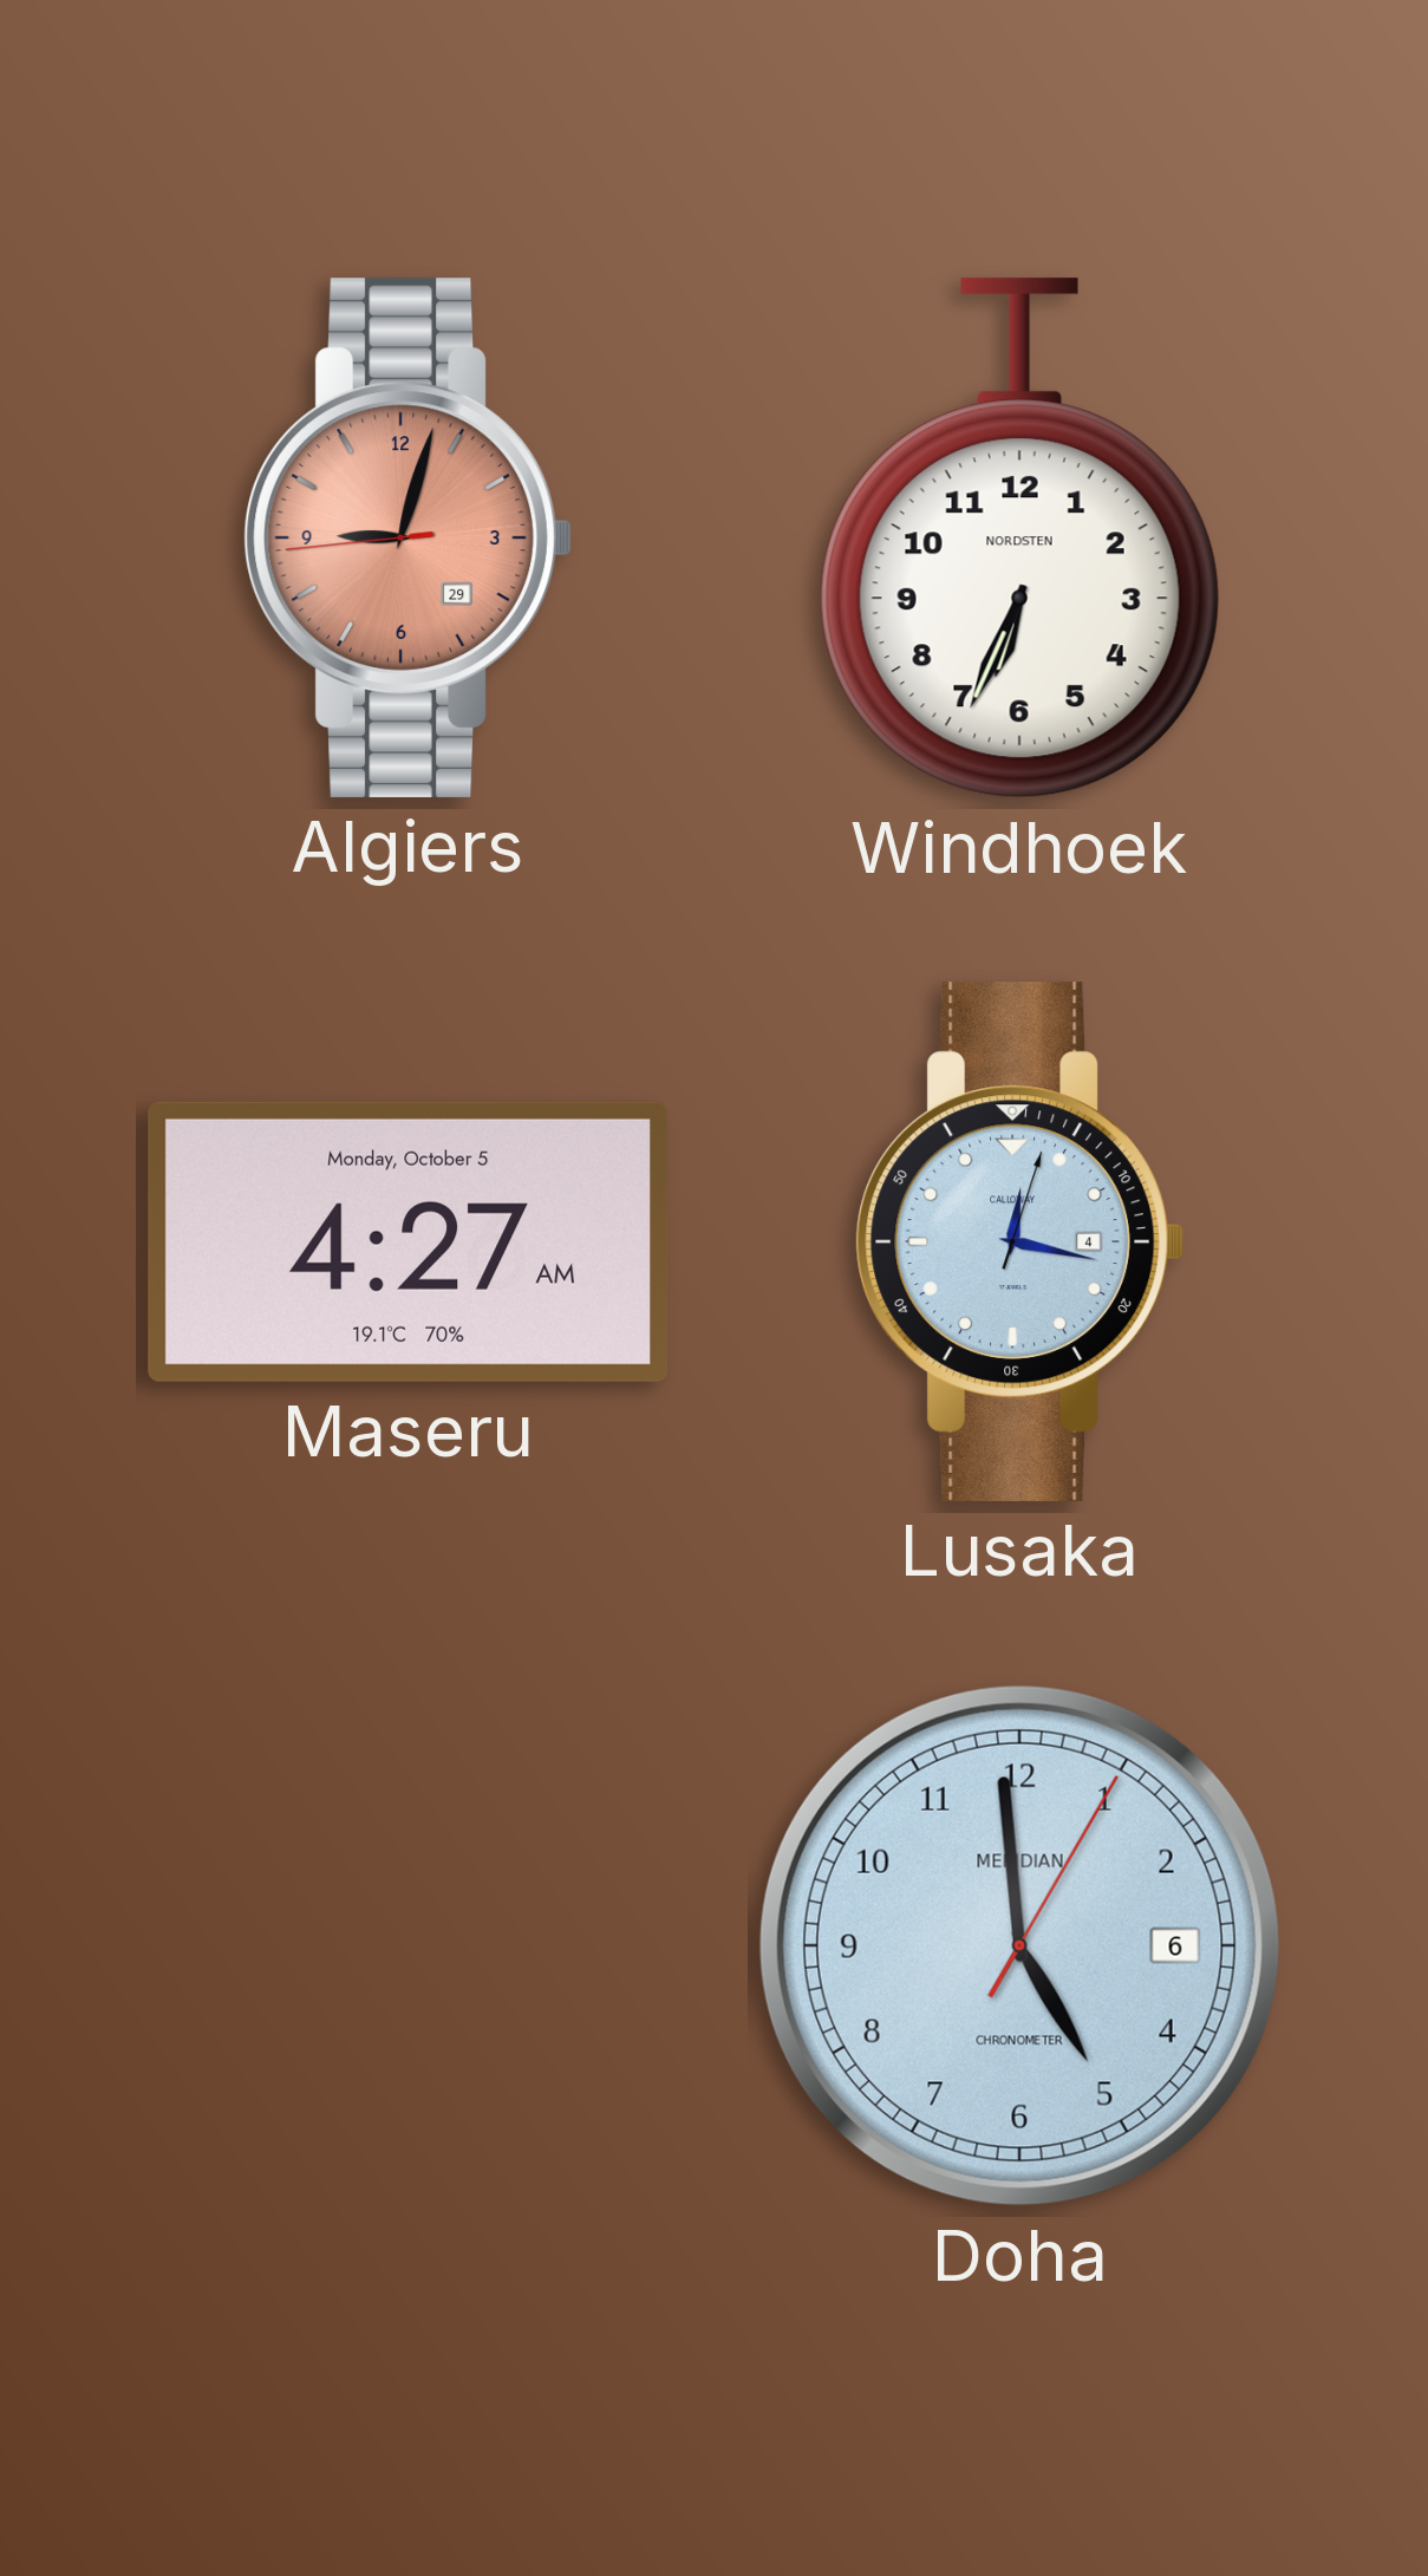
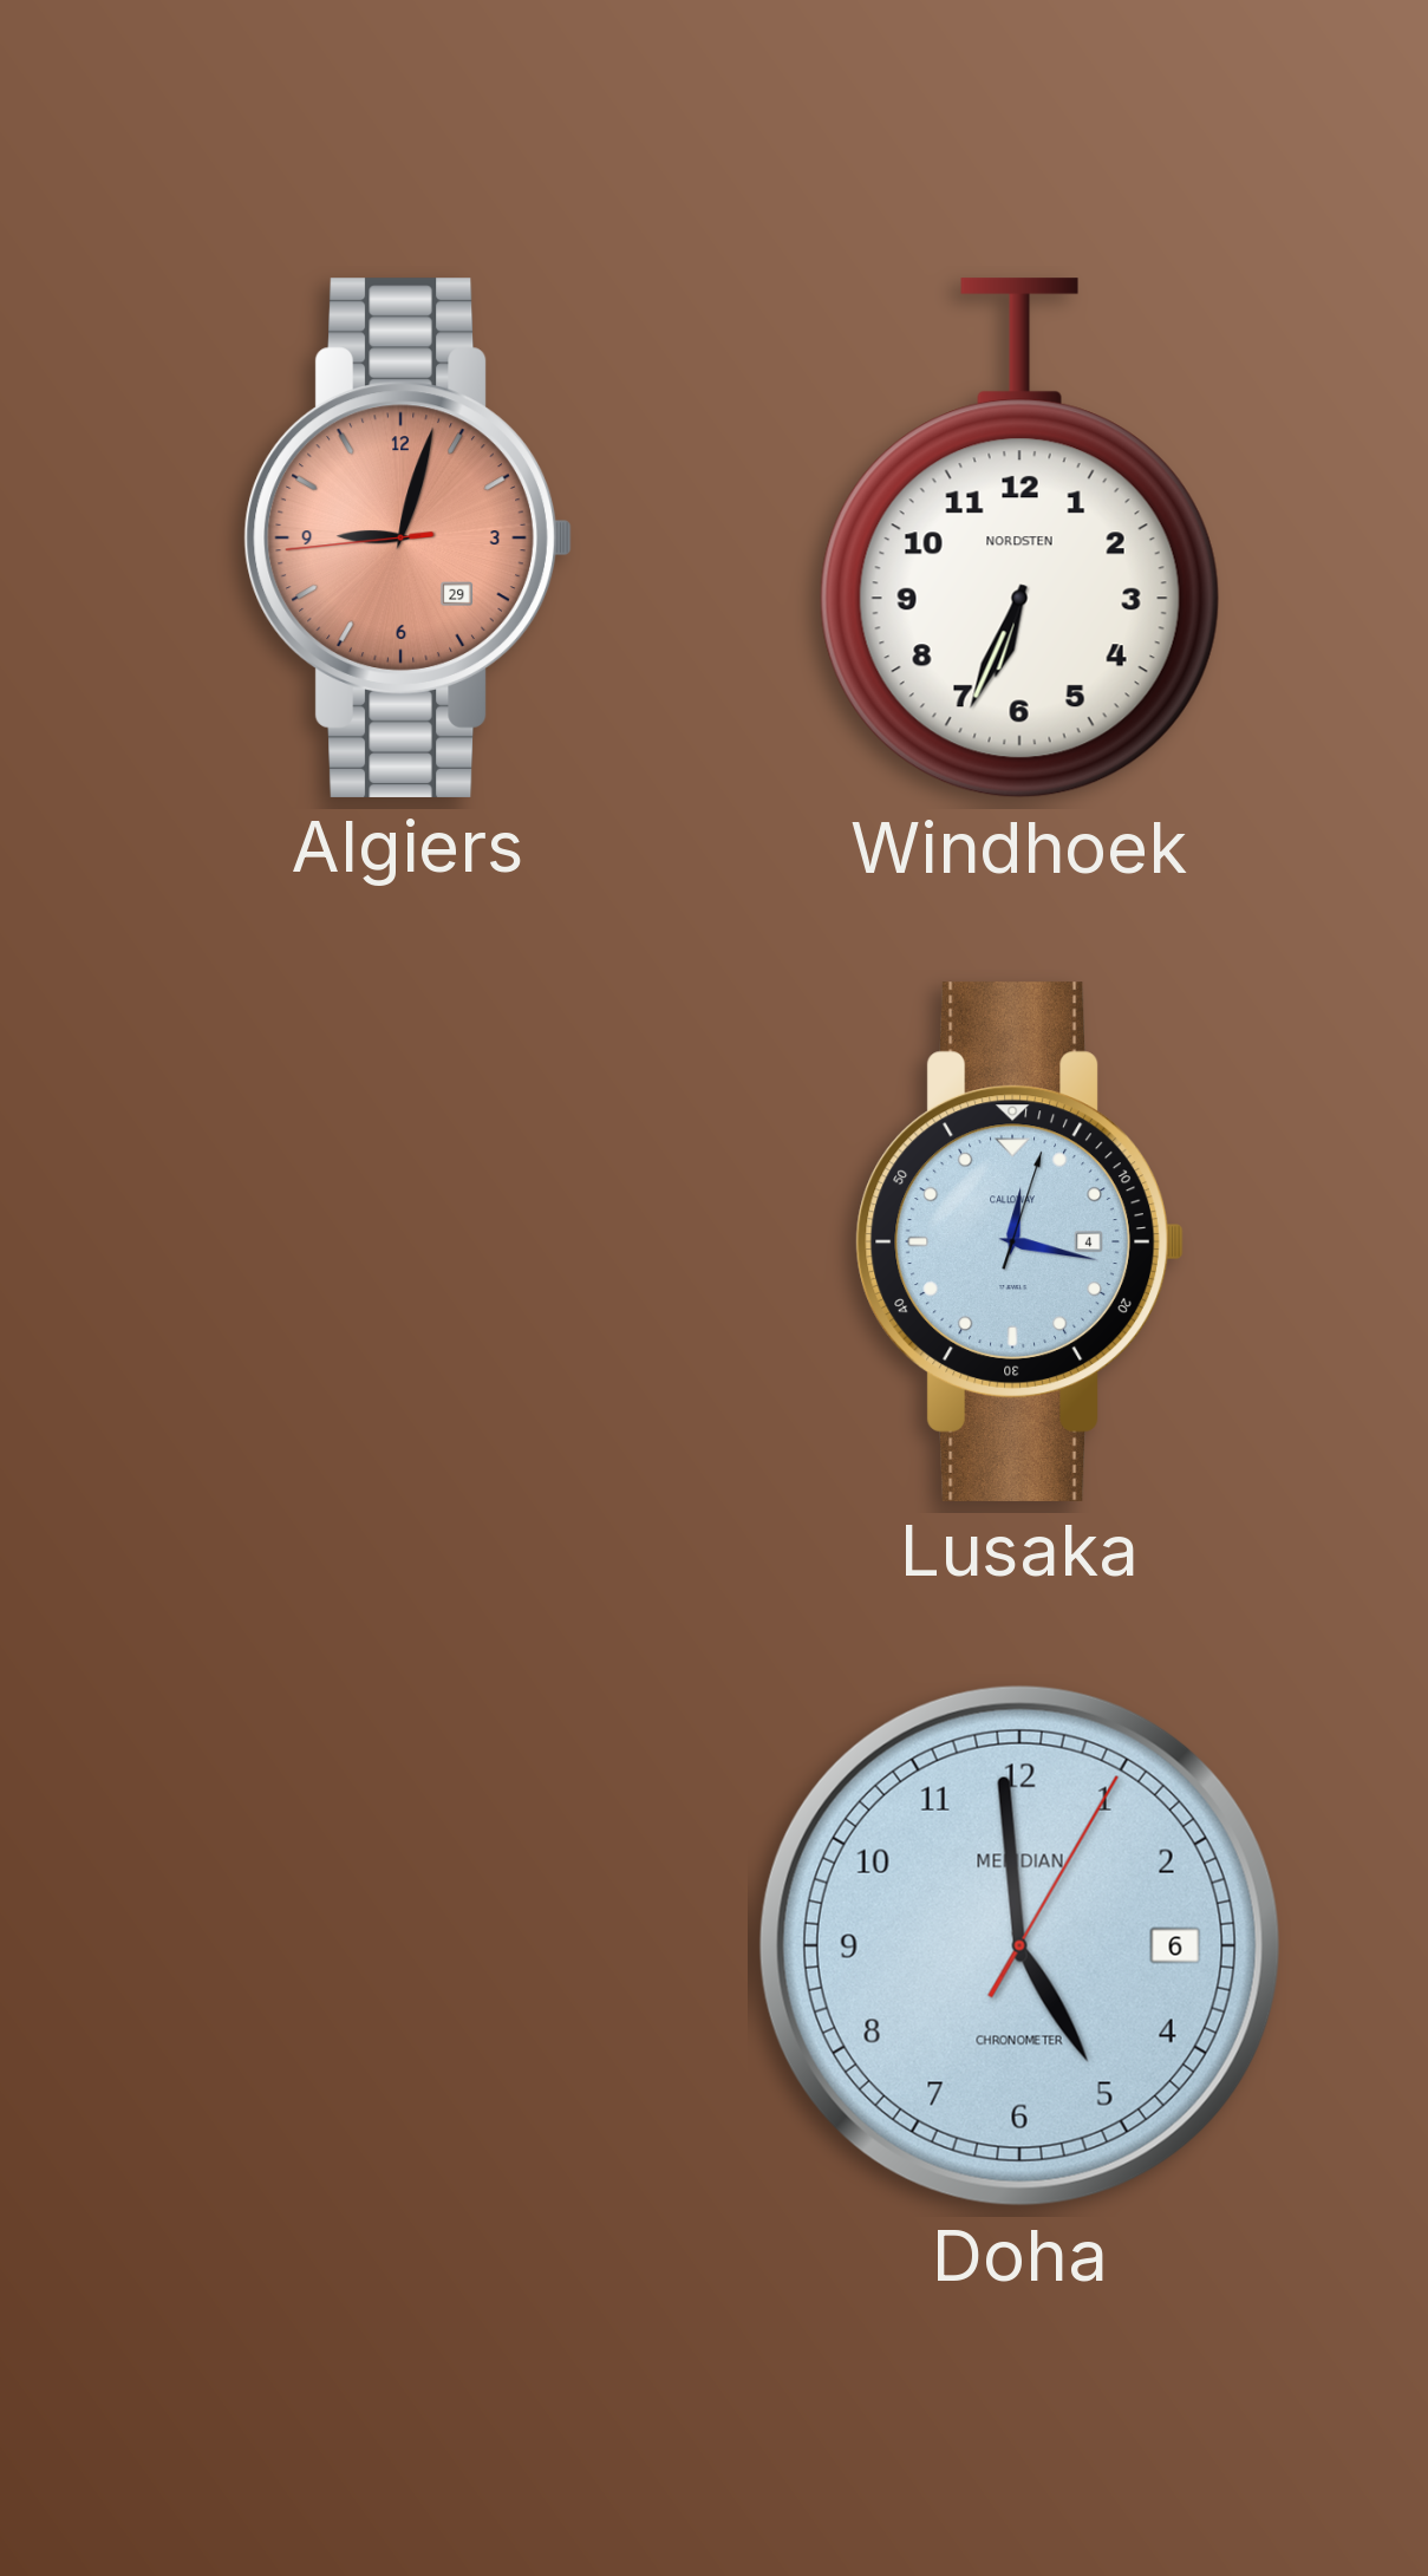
Maseru: 4:27 -> none (409, 1241)
